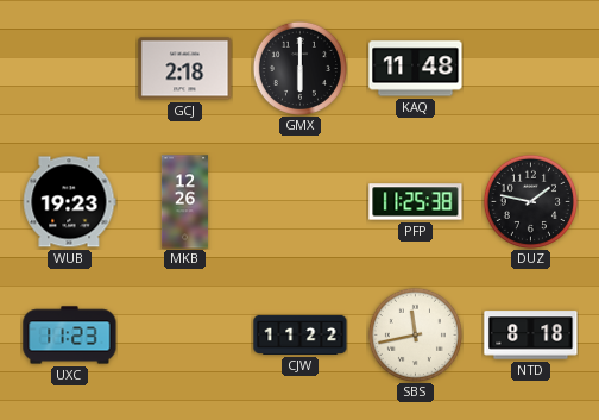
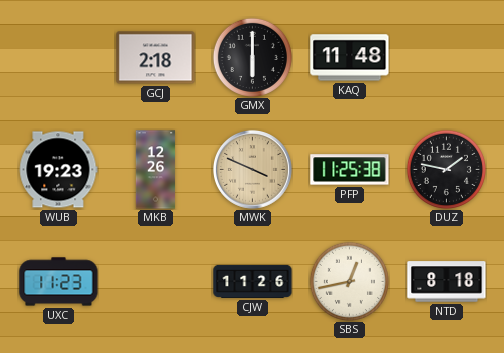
MWK: none -> 3:49 (252, 169)
CJW: 11:22 -> 11:26 (253, 281)
SBS: 11:43 -> 12:43 (349, 281)
